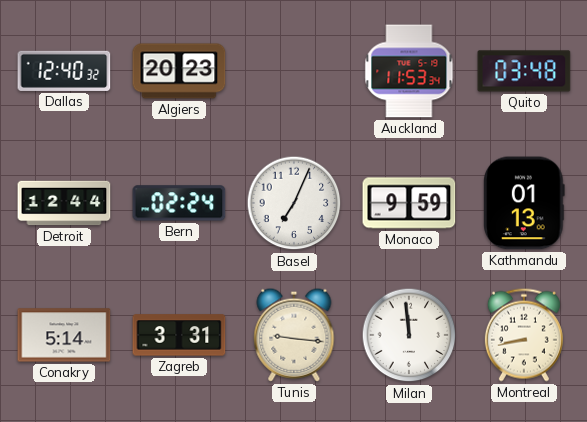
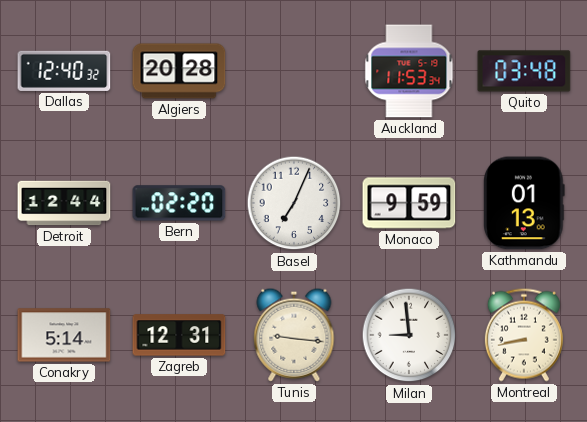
Algiers: 20:23 -> 20:28 (179, 71)
Bern: 02:24 -> 02:20 (179, 203)
Zagreb: 3:31 -> 12:31 (179, 335)
Milan: 11:59 -> 8:59 (409, 335)
